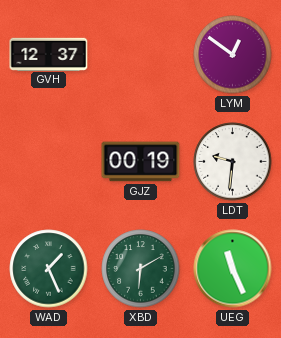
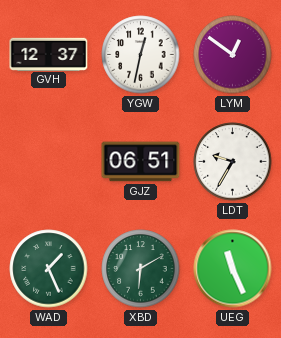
YGW: none -> 12:32 (141, 55)
GJZ: 00:19 -> 06:51 (141, 162)
LDT: 9:31 -> 9:35 (233, 162)
